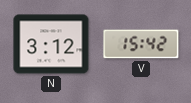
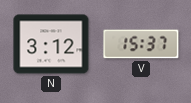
V: 15:42 -> 15:37 (141, 44)
